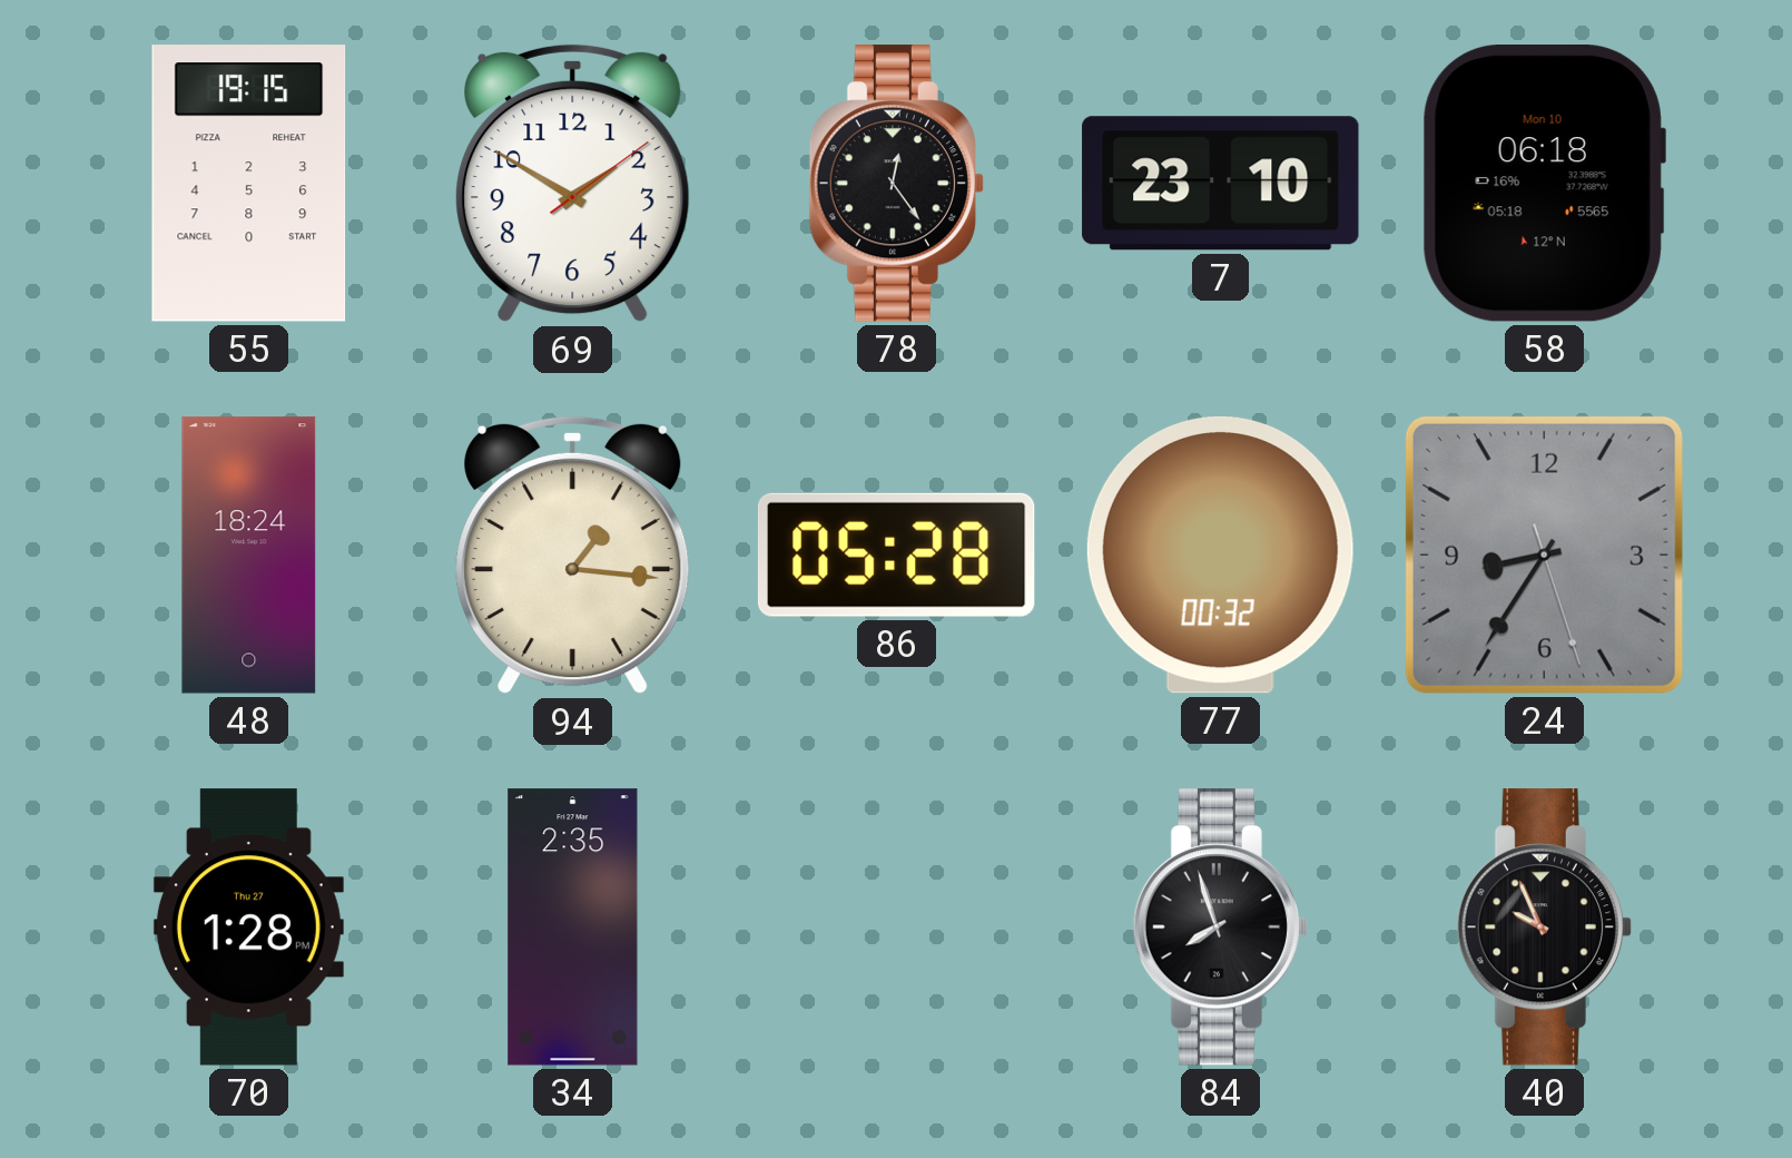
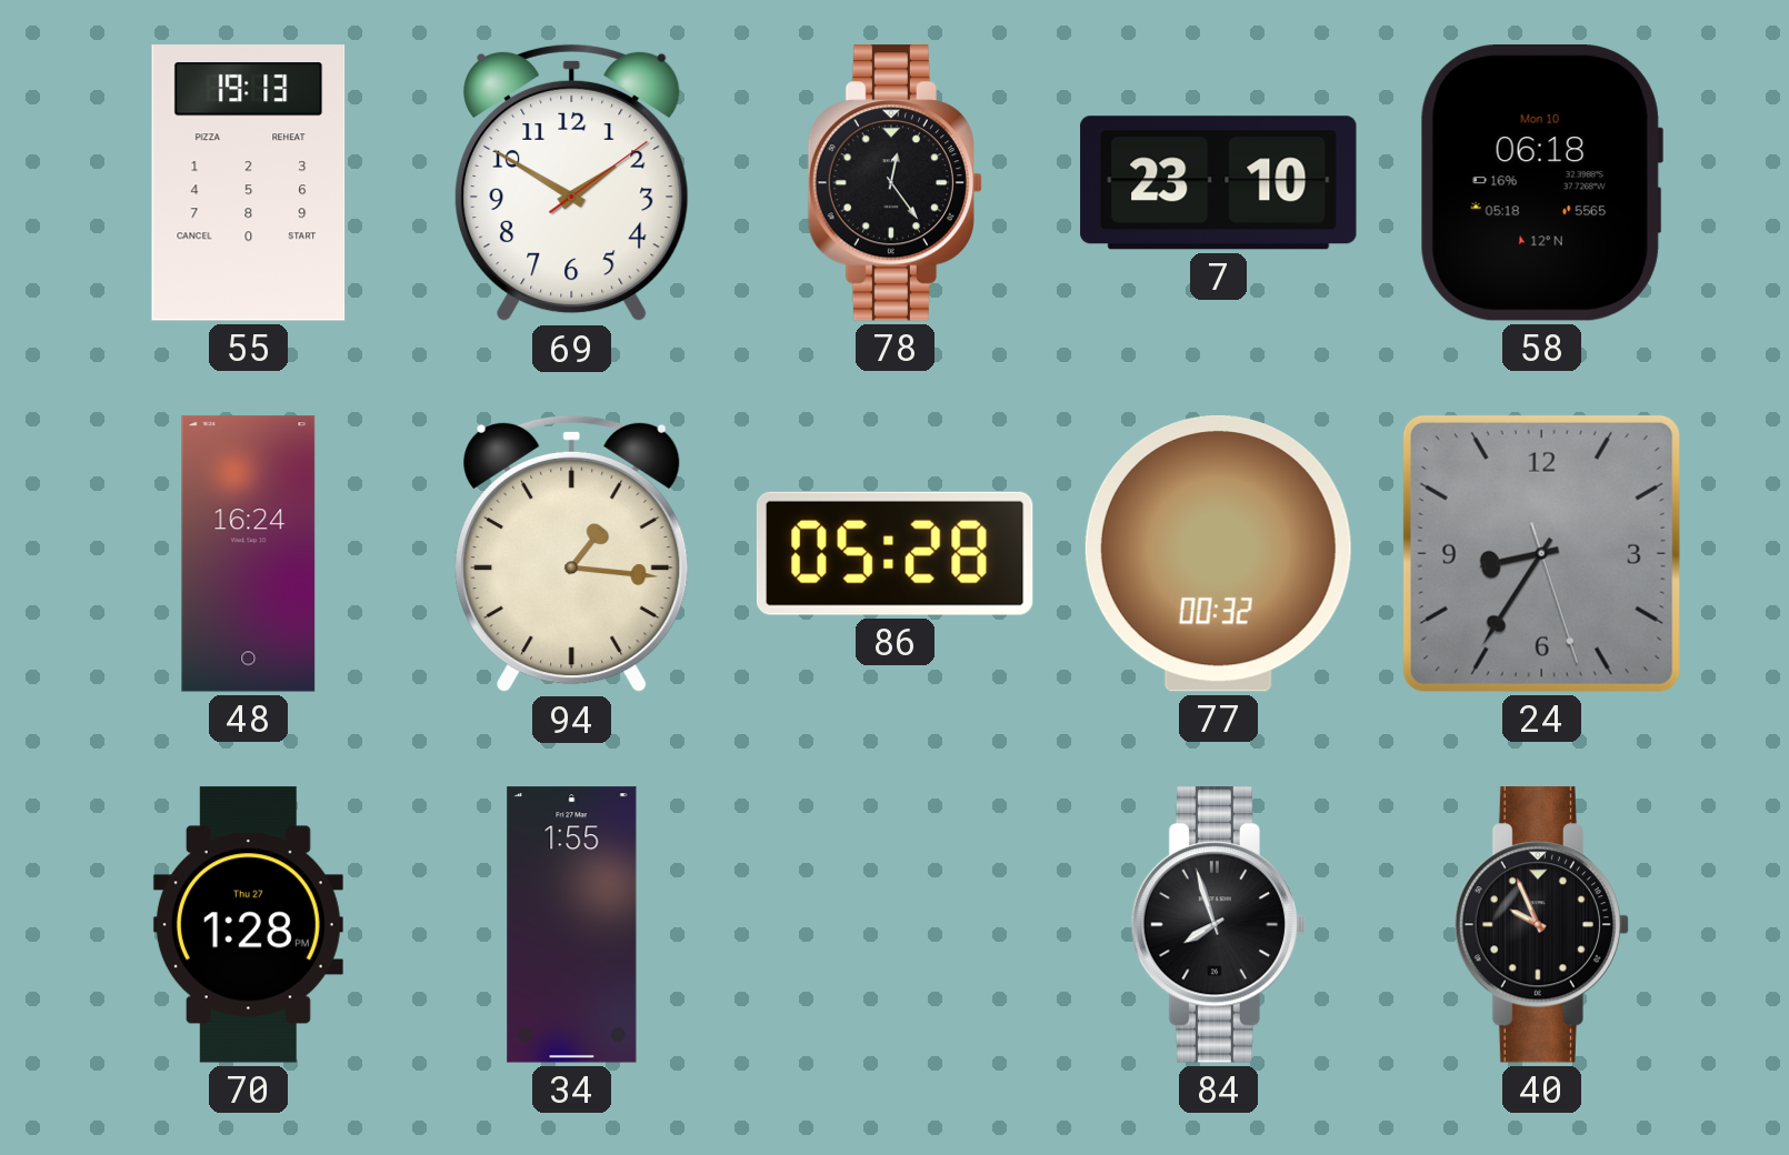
55: 19:15 -> 19:13 (249, 183)
48: 18:24 -> 16:24 (249, 554)
34: 2:35 -> 1:55 (572, 925)
